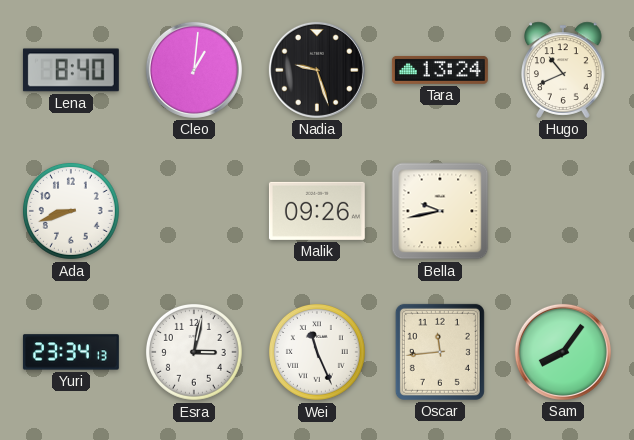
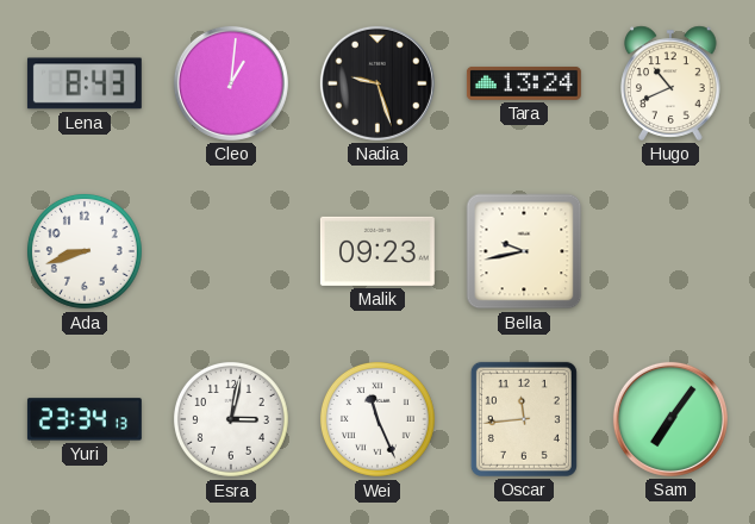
Lena: 8:40 -> 8:43 (85, 83)
Malik: 09:26 -> 09:23 (377, 251)
Sam: 8:06 -> 7:06 (670, 419)
